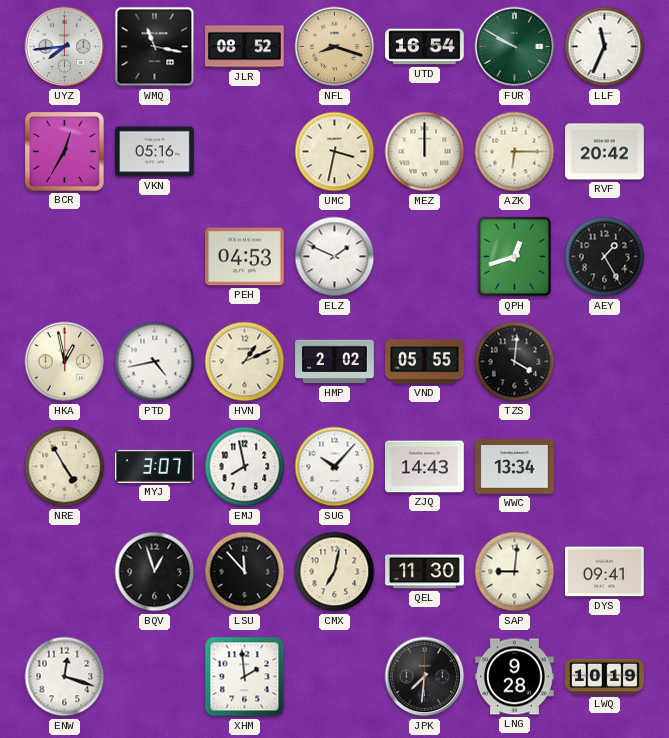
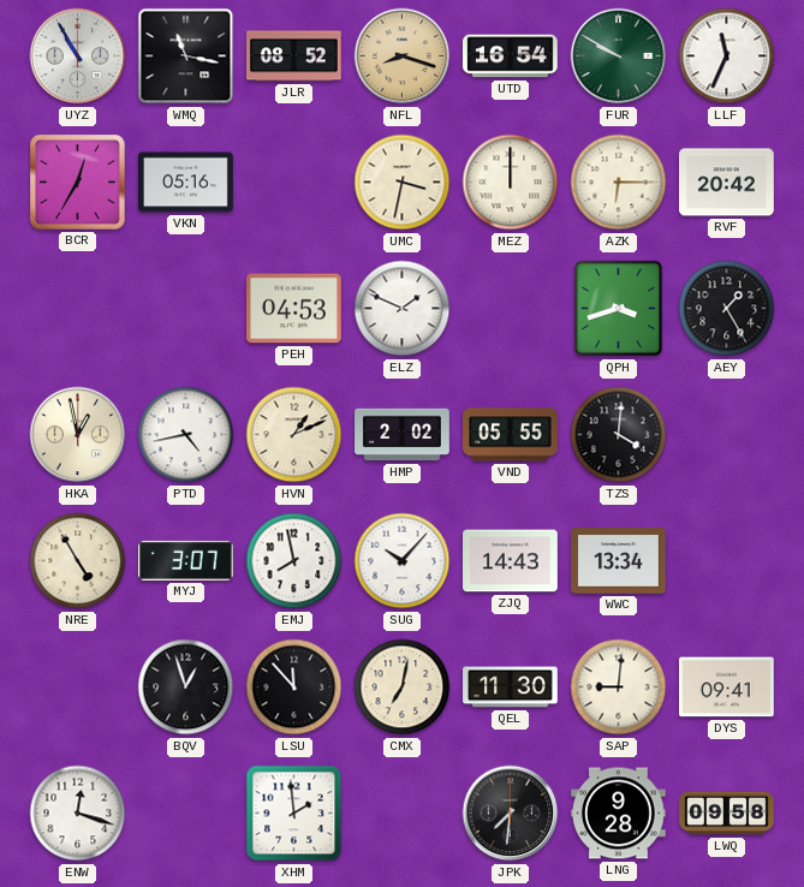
UYZ: 7:44 -> 10:55 (78, 56)
QPH: 12:42 -> 3:42 (619, 309)
LWQ: 10:19 -> 09:58 (727, 814)
